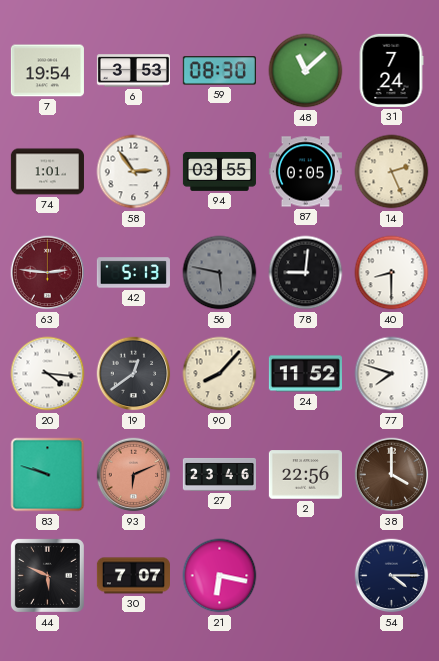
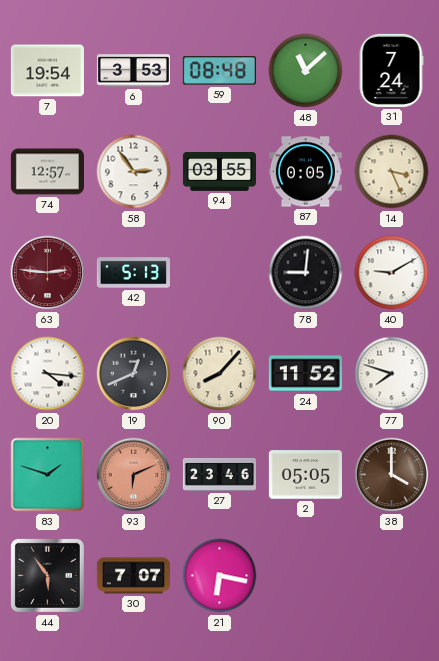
59: 08:30 -> 08:48 (219, 71)
74: 1:01 -> 12:57 (47, 172)
14: 2:26 -> 3:26 (392, 172)
56: 5:47 -> none (220, 273)
40: 8:30 -> 9:10 (392, 273)
19: 12:39 -> 12:41 (134, 374)
83: 9:48 -> 1:48 (48, 475)
2: 22:56 -> 05:05 (305, 475)
44: 5:49 -> 5:54 (47, 575)
54: 4:15 -> none (392, 576)
